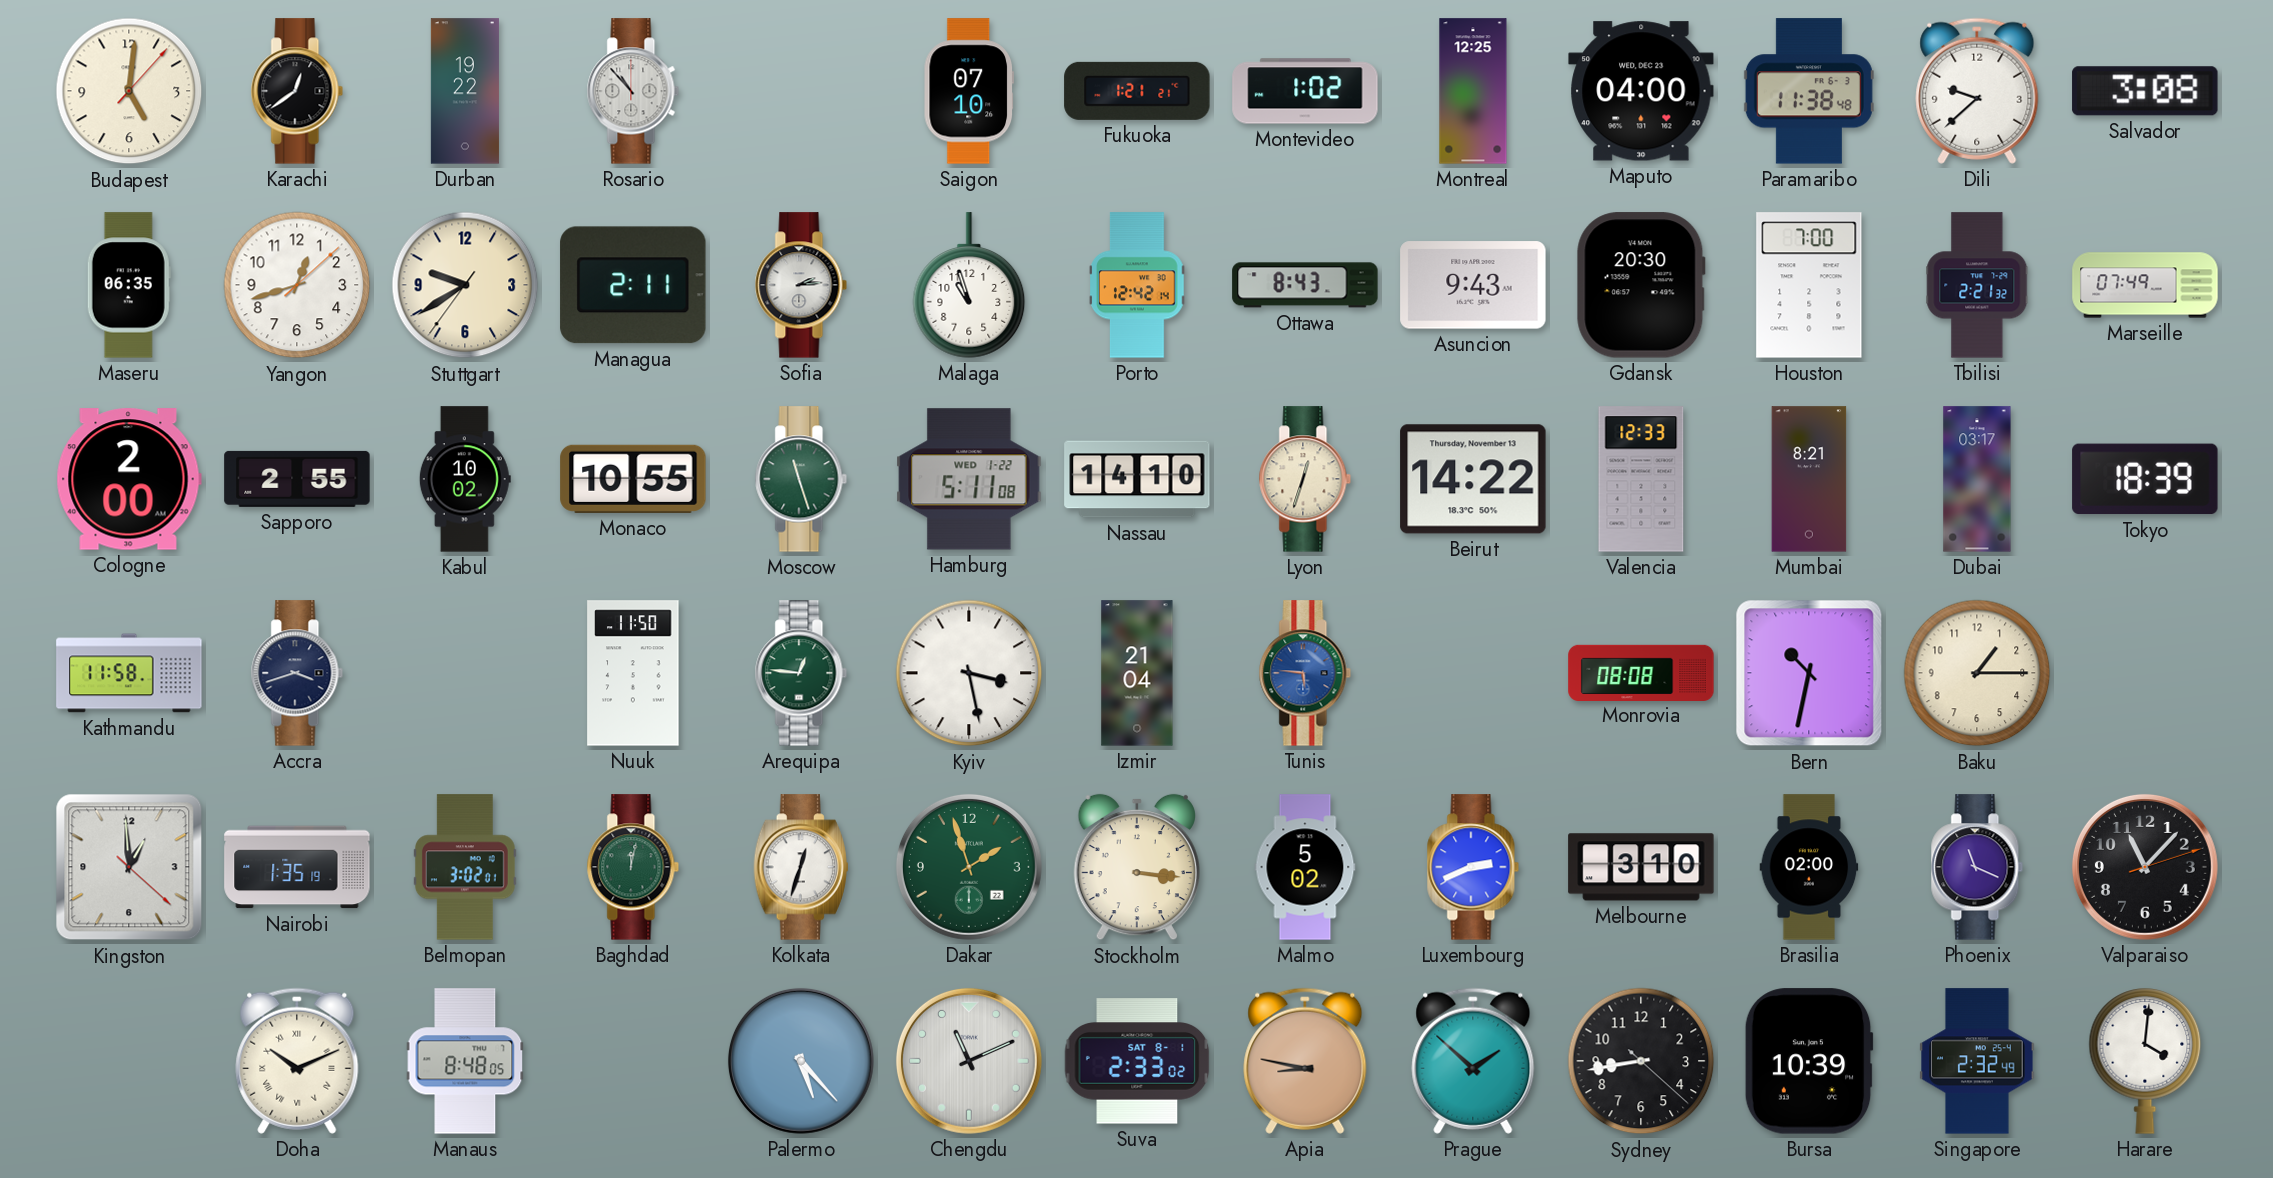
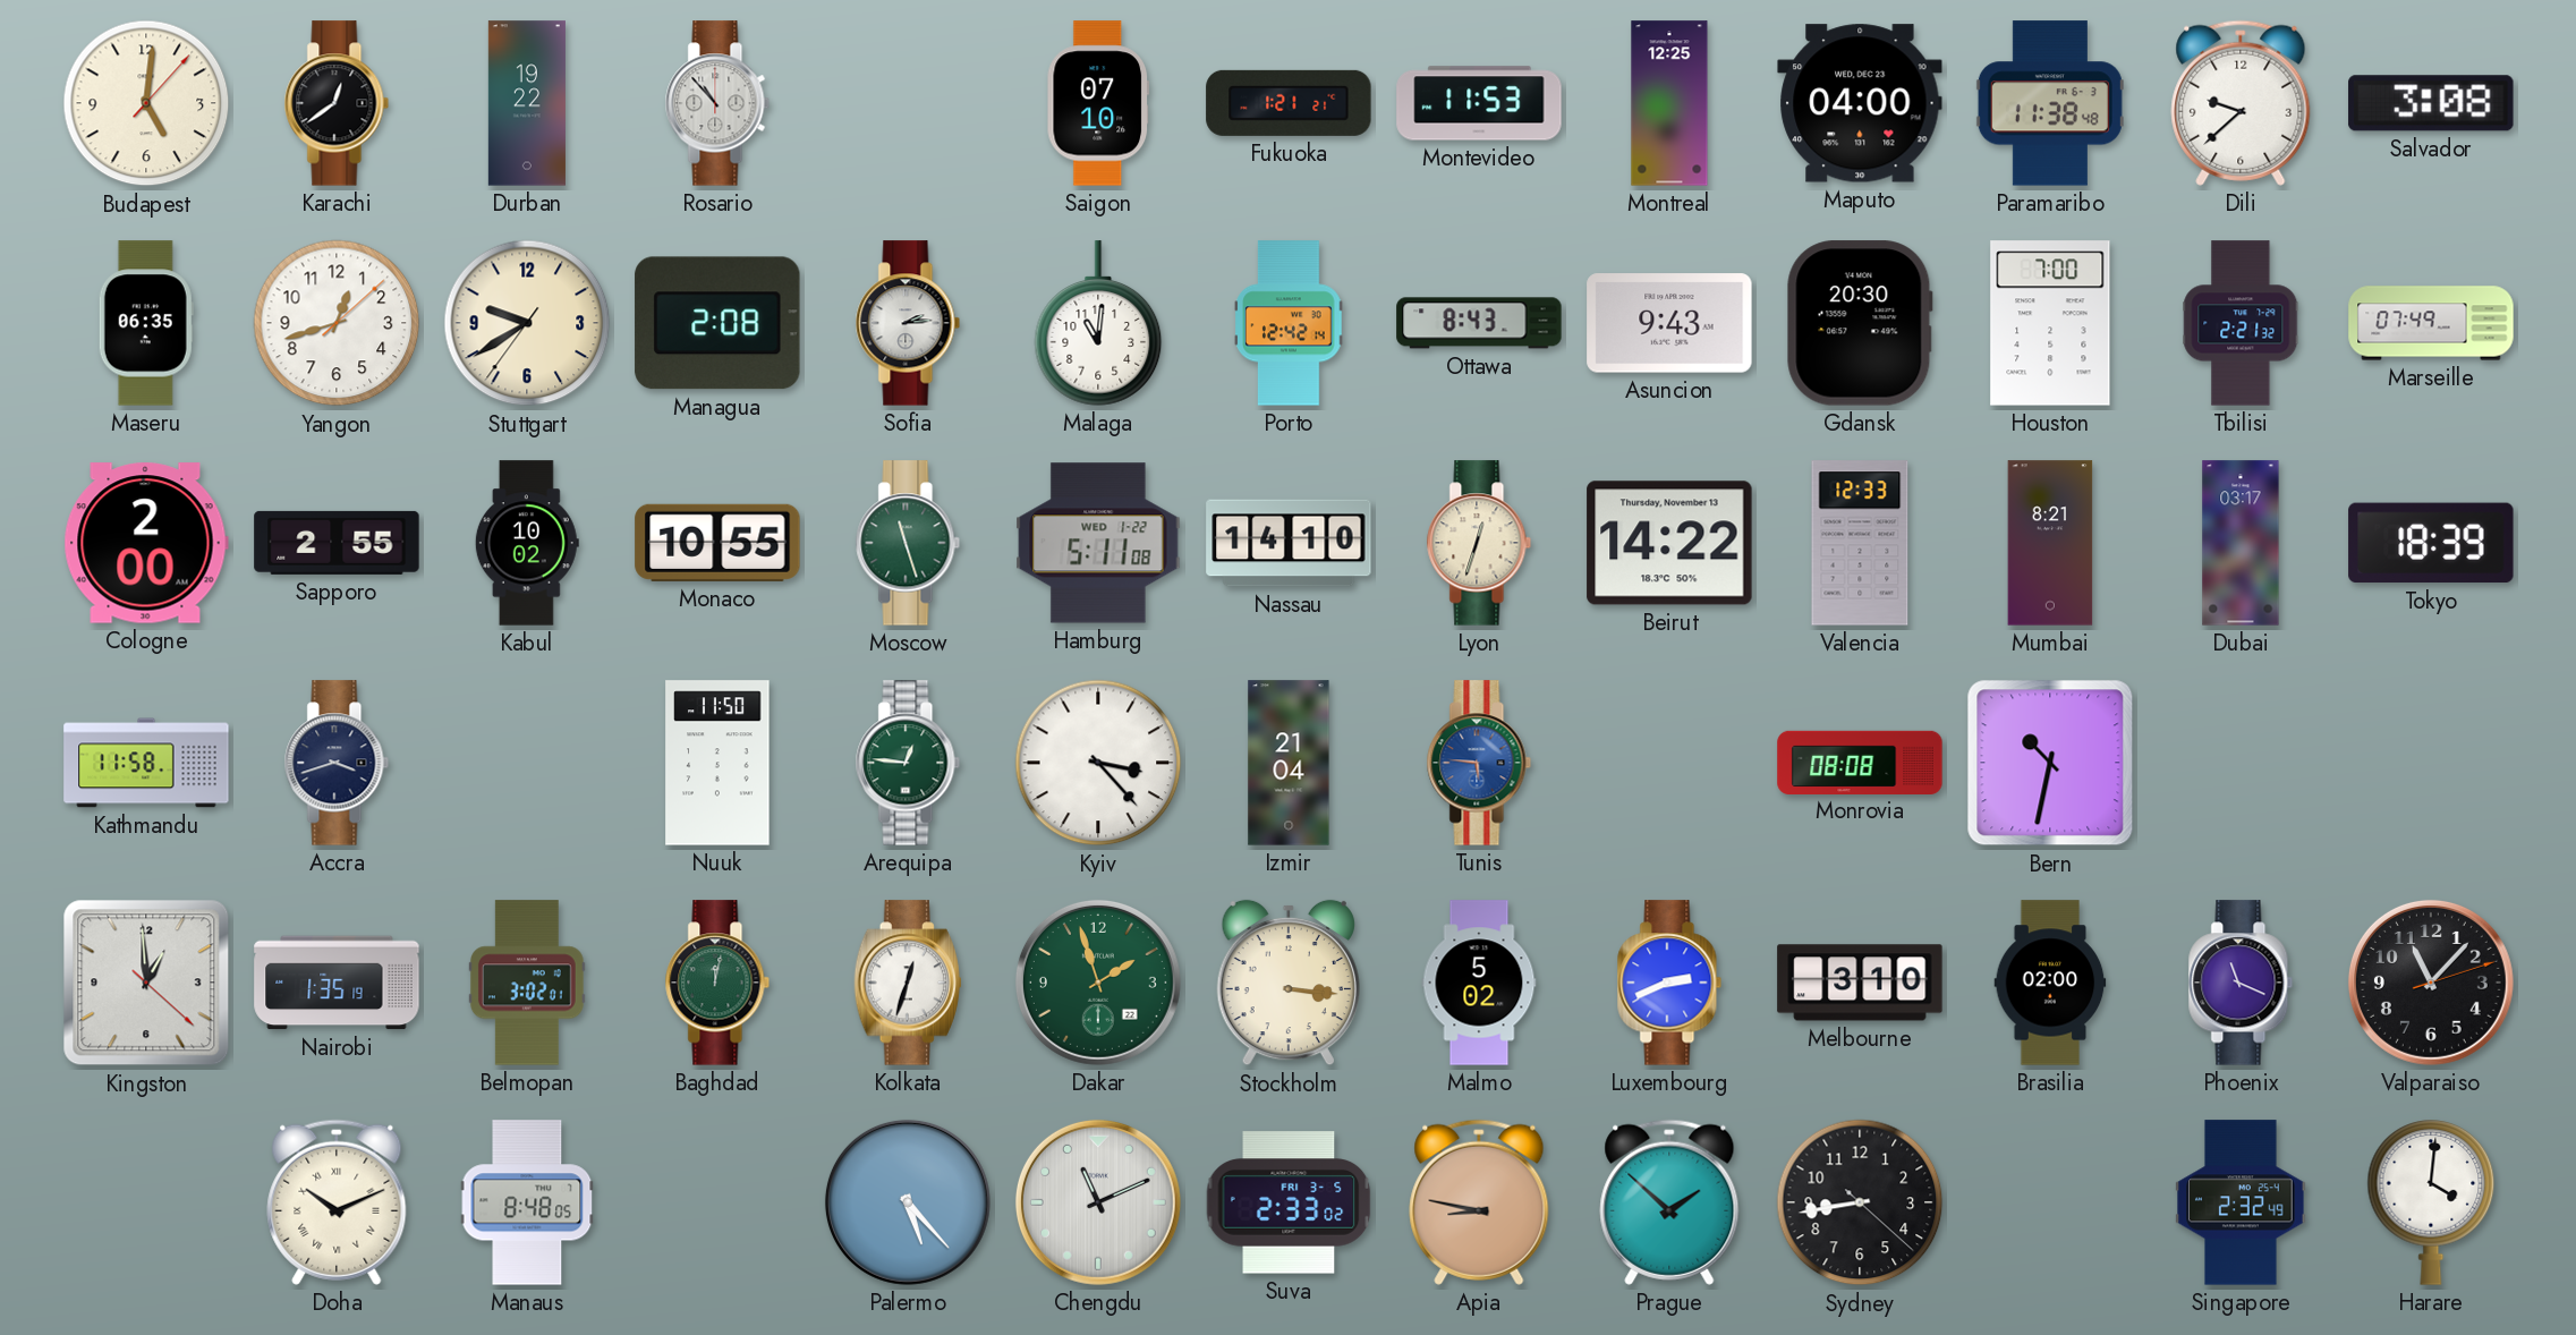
Montevideo: 1:02 -> 11:53 (1479, 103)
Managua: 2:11 -> 2:08 (717, 323)
Malaga: 10:57 -> 11:01 (1098, 323)
Kyiv: 3:28 -> 3:23 (1098, 763)
Baku: 1:15 -> none (1977, 673)
Suva date: SAT 8-1 -> FRI 3-5 (1289, 1202)
Bursa: 10:39 -> none (1809, 1061)
